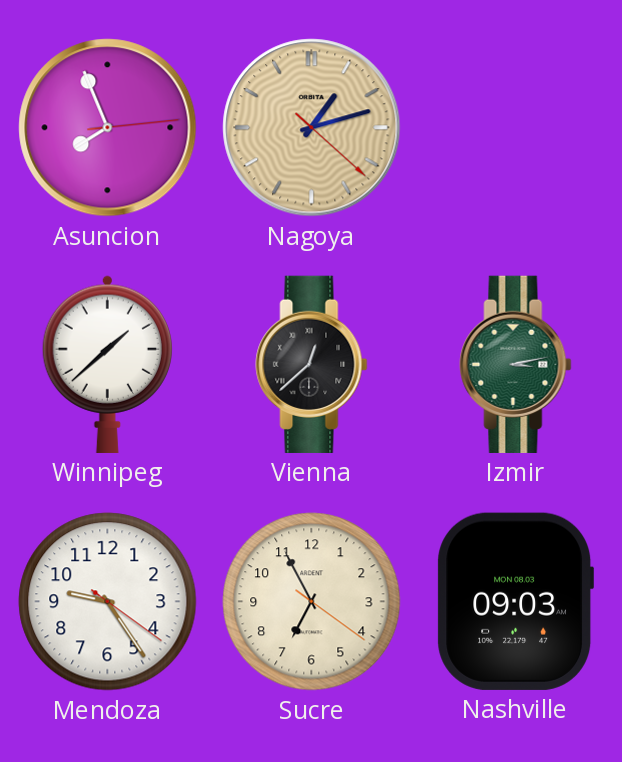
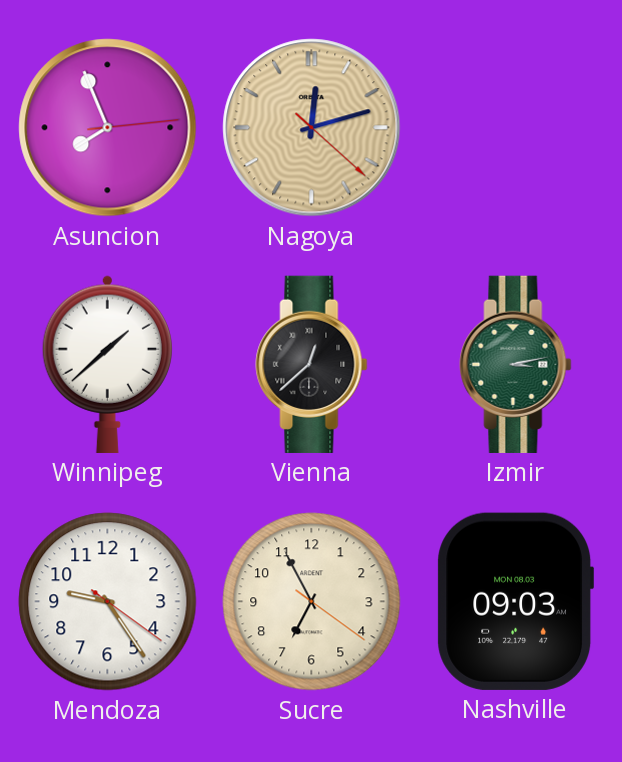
Nagoya: 1:12 -> 12:12 (312, 128)
